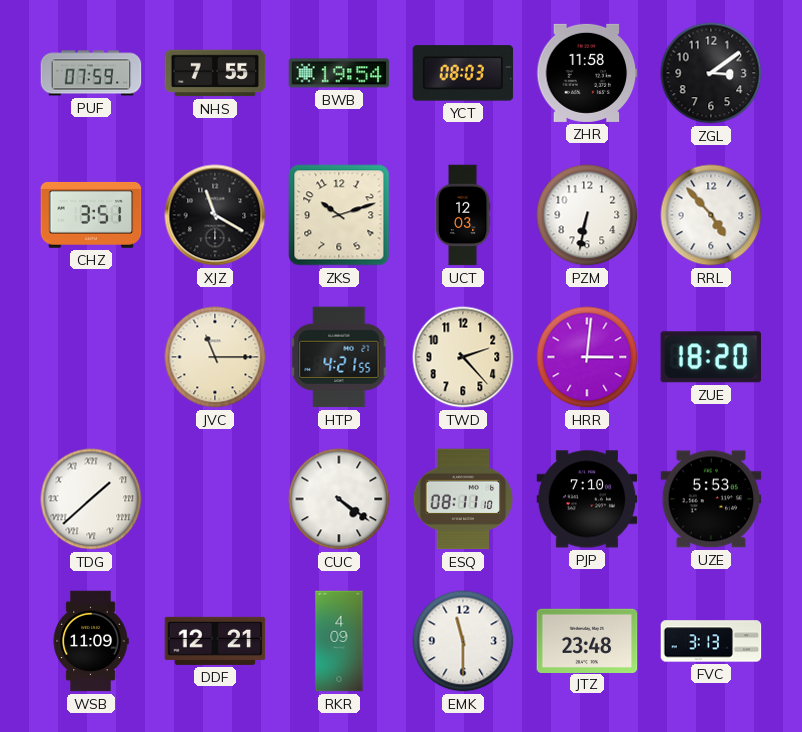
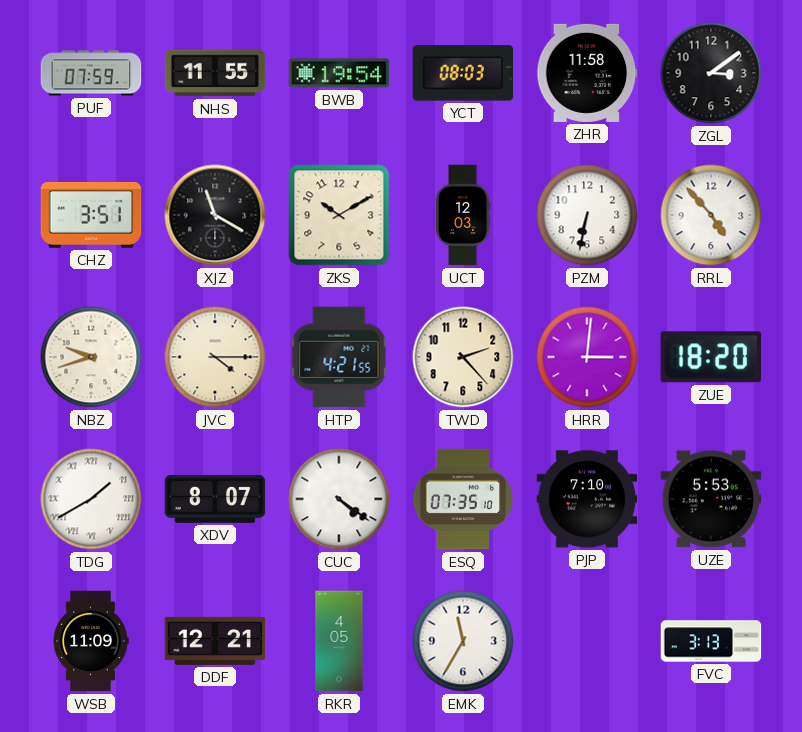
NHS: 7:55 -> 11:55 (215, 73)
ZKS: 10:12 -> 10:10 (339, 215)
NBZ: none -> 9:42 (91, 357)
JVC: 11:15 -> 4:15 (215, 357)
TDG: 1:38 -> 1:40 (91, 499)
XDV: none -> 8:07 (215, 499)
ESQ: 08:11 -> 07:35 (463, 499)
RKR: 4:09 -> 4:05 (339, 641)
EMK: 11:30 -> 11:35 (463, 641)
JTZ: 23:48 -> none (587, 640)
